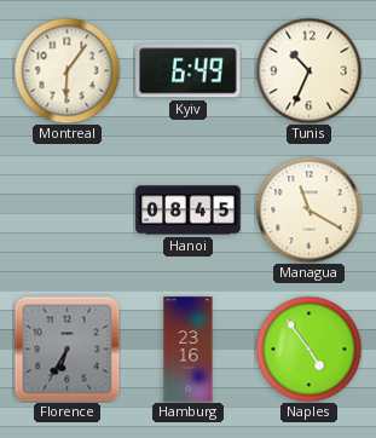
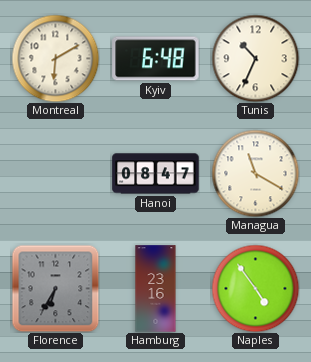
Montreal: 6:06 -> 6:10 (55, 58)
Kyiv: 6:49 -> 6:48 (156, 59)
Hanoi: 08:45 -> 08:47 (156, 174)
